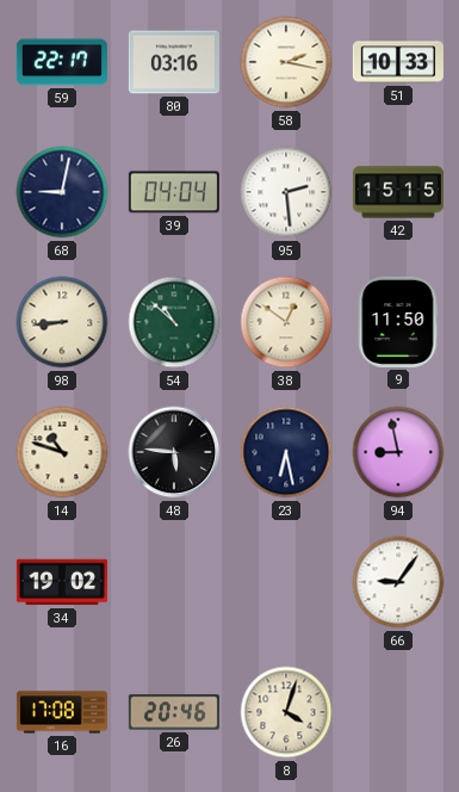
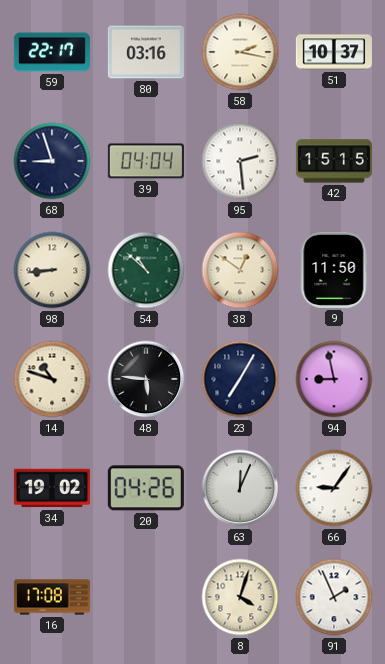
51: 10:33 -> 10:37 (334, 52)
68: 9:02 -> 8:57 (52, 161)
23: 6:28 -> 7:05 (240, 379)
20: none -> 04:26 (146, 488)
63: none -> 12:04 (240, 488)
26: 20:46 -> none (174, 712)
91: none -> 1:56 (334, 597)
